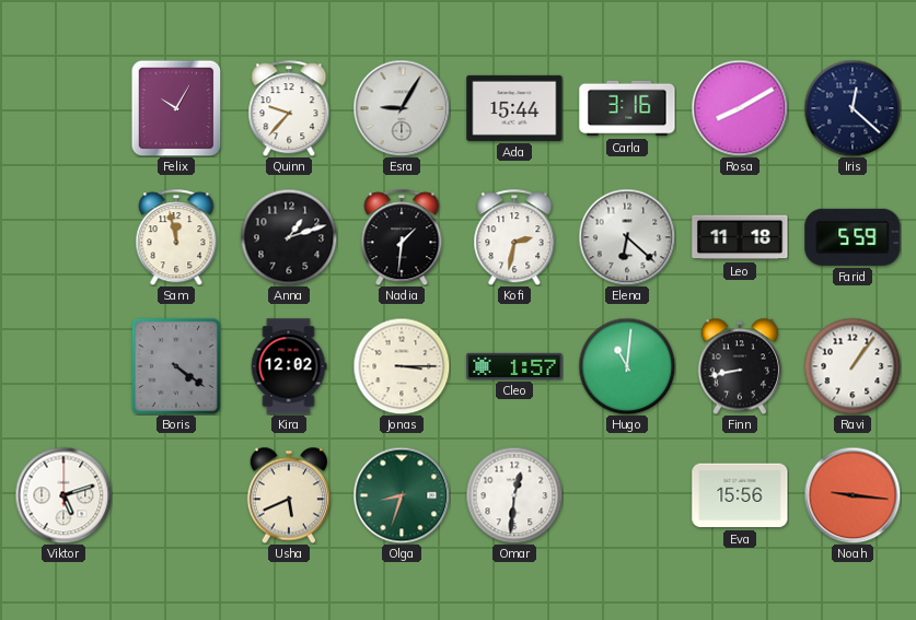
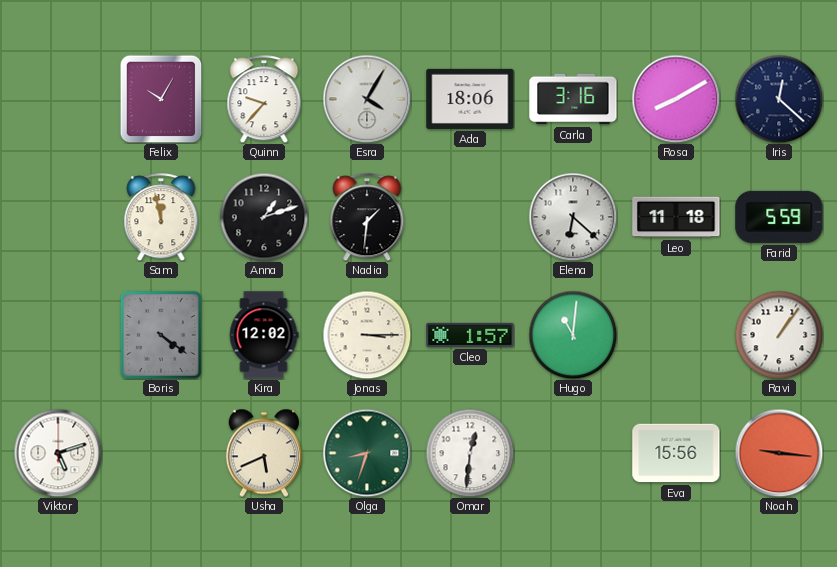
Esra: 9:05 -> 4:05 (367, 99)
Ada: 15:44 -> 18:06 (470, 99)
Kofi: 2:32 -> none (514, 237)
Finn: 8:43 -> none (739, 366)
